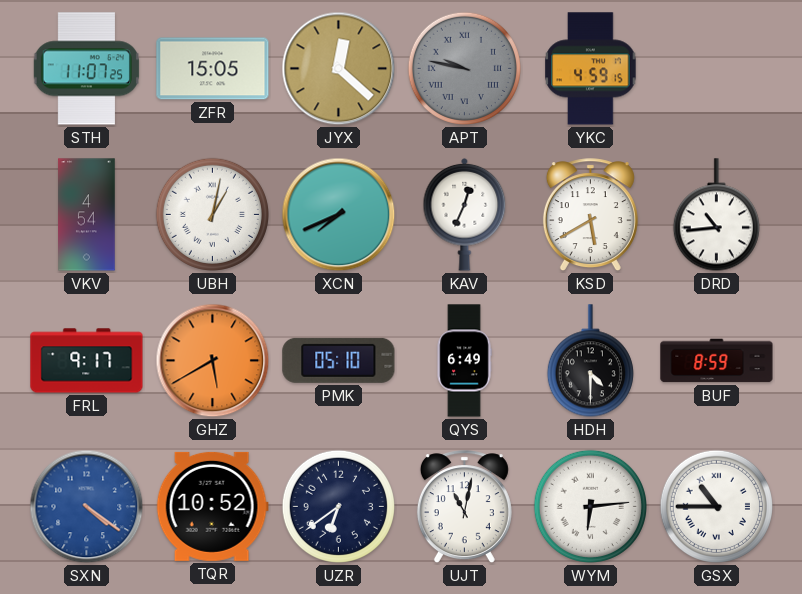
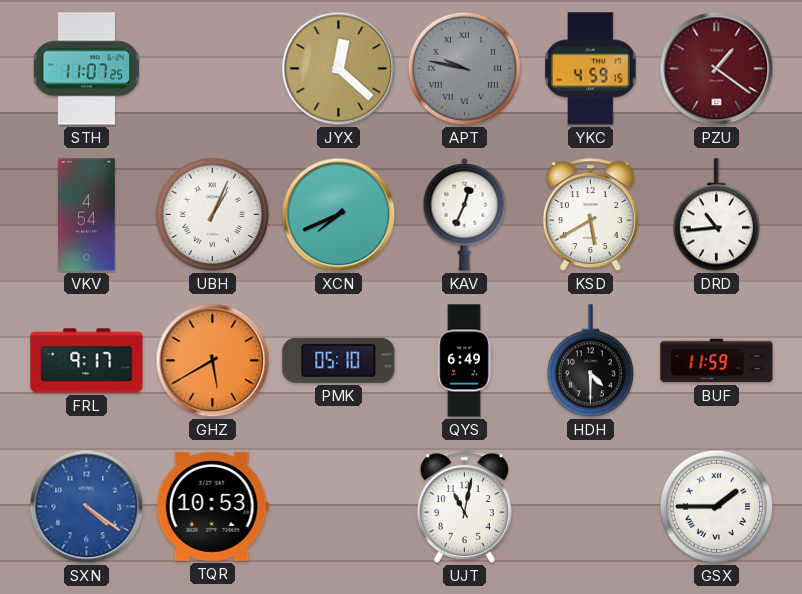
ZFR: 15:05 -> none (213, 69)
PZU: none -> 1:21 (717, 69)
UBH: 1:02 -> 1:04 (212, 214)
BUF: 8:59 -> 11:59 (717, 361)
TQR: 10:52 -> 10:53 (212, 506)
UZR: 6:39 -> none (338, 506)
WYM: 6:14 -> none (590, 506)
GSX: 10:45 -> 1:45 (716, 506)
